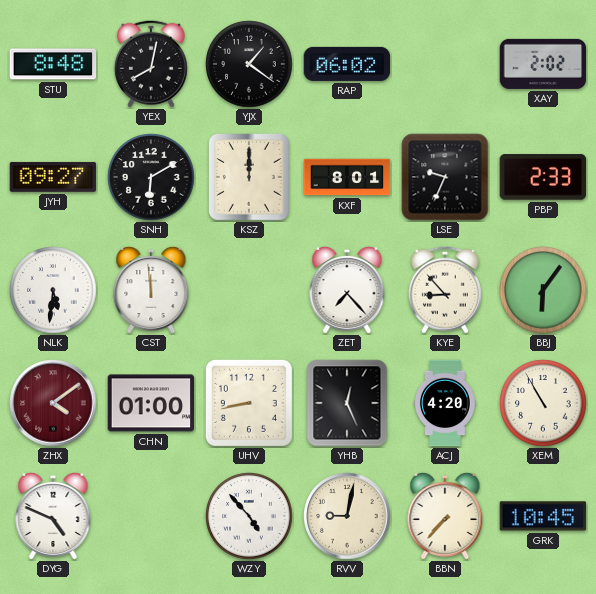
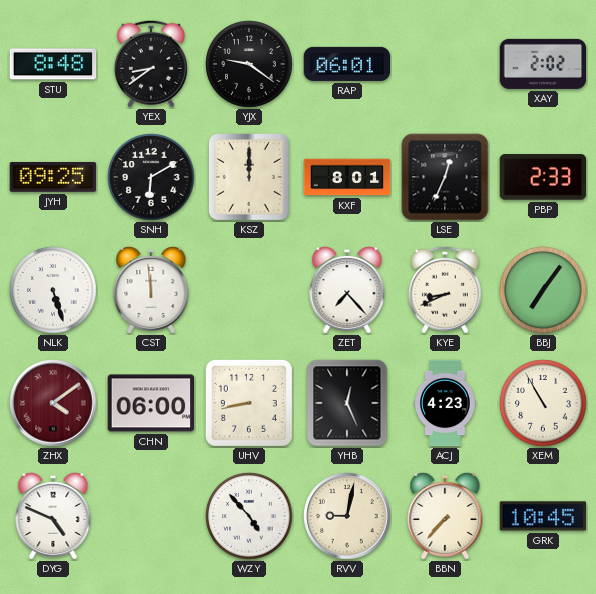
YEX: 8:02 -> 8:39 (151, 64)
YJX: 1:21 -> 9:21 (249, 64)
RAP: 06:02 -> 06:01 (347, 64)
JYH: 09:27 -> 09:25 (53, 177)
LSE: 9:34 -> 12:34 (445, 177)
NLK: 5:31 -> 5:27 (53, 290)
KYE: 8:53 -> 8:41 (445, 290)
BBJ: 6:06 -> 7:06 (543, 290)
CHN: 01:00 -> 06:00 (151, 403)
ACJ: 4:20 -> 4:23 (446, 403)
